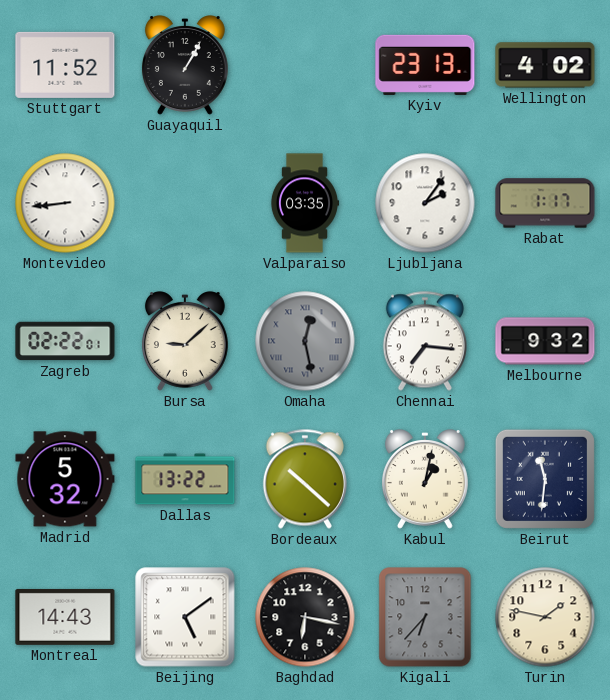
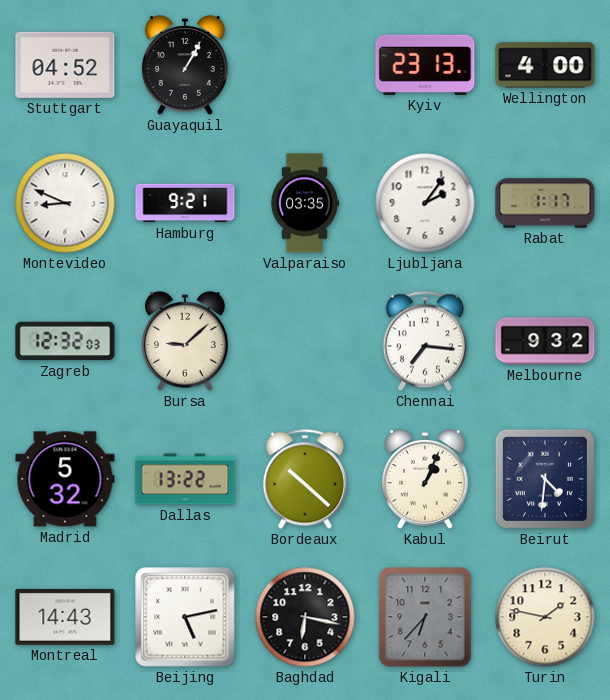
Stuttgart: 11:52 -> 04:52 (65, 65)
Wellington: 4:02 -> 4:00 (545, 65)
Montevideo: 8:44 -> 8:49 (65, 203)
Hamburg: none -> 9:21 (185, 203)
Zagreb: 02:22 -> 12:32 (65, 341)
Omaha: 12:28 -> none (305, 341)
Kabul: 1:02 -> 1:04 (425, 479)
Beirut: 11:31 -> 4:31 (545, 479)
Beijing: 5:09 -> 5:13 (185, 617)
